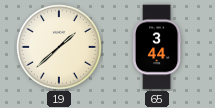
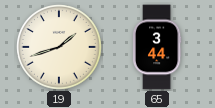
19: 1:38 -> 1:42 (60, 48)
